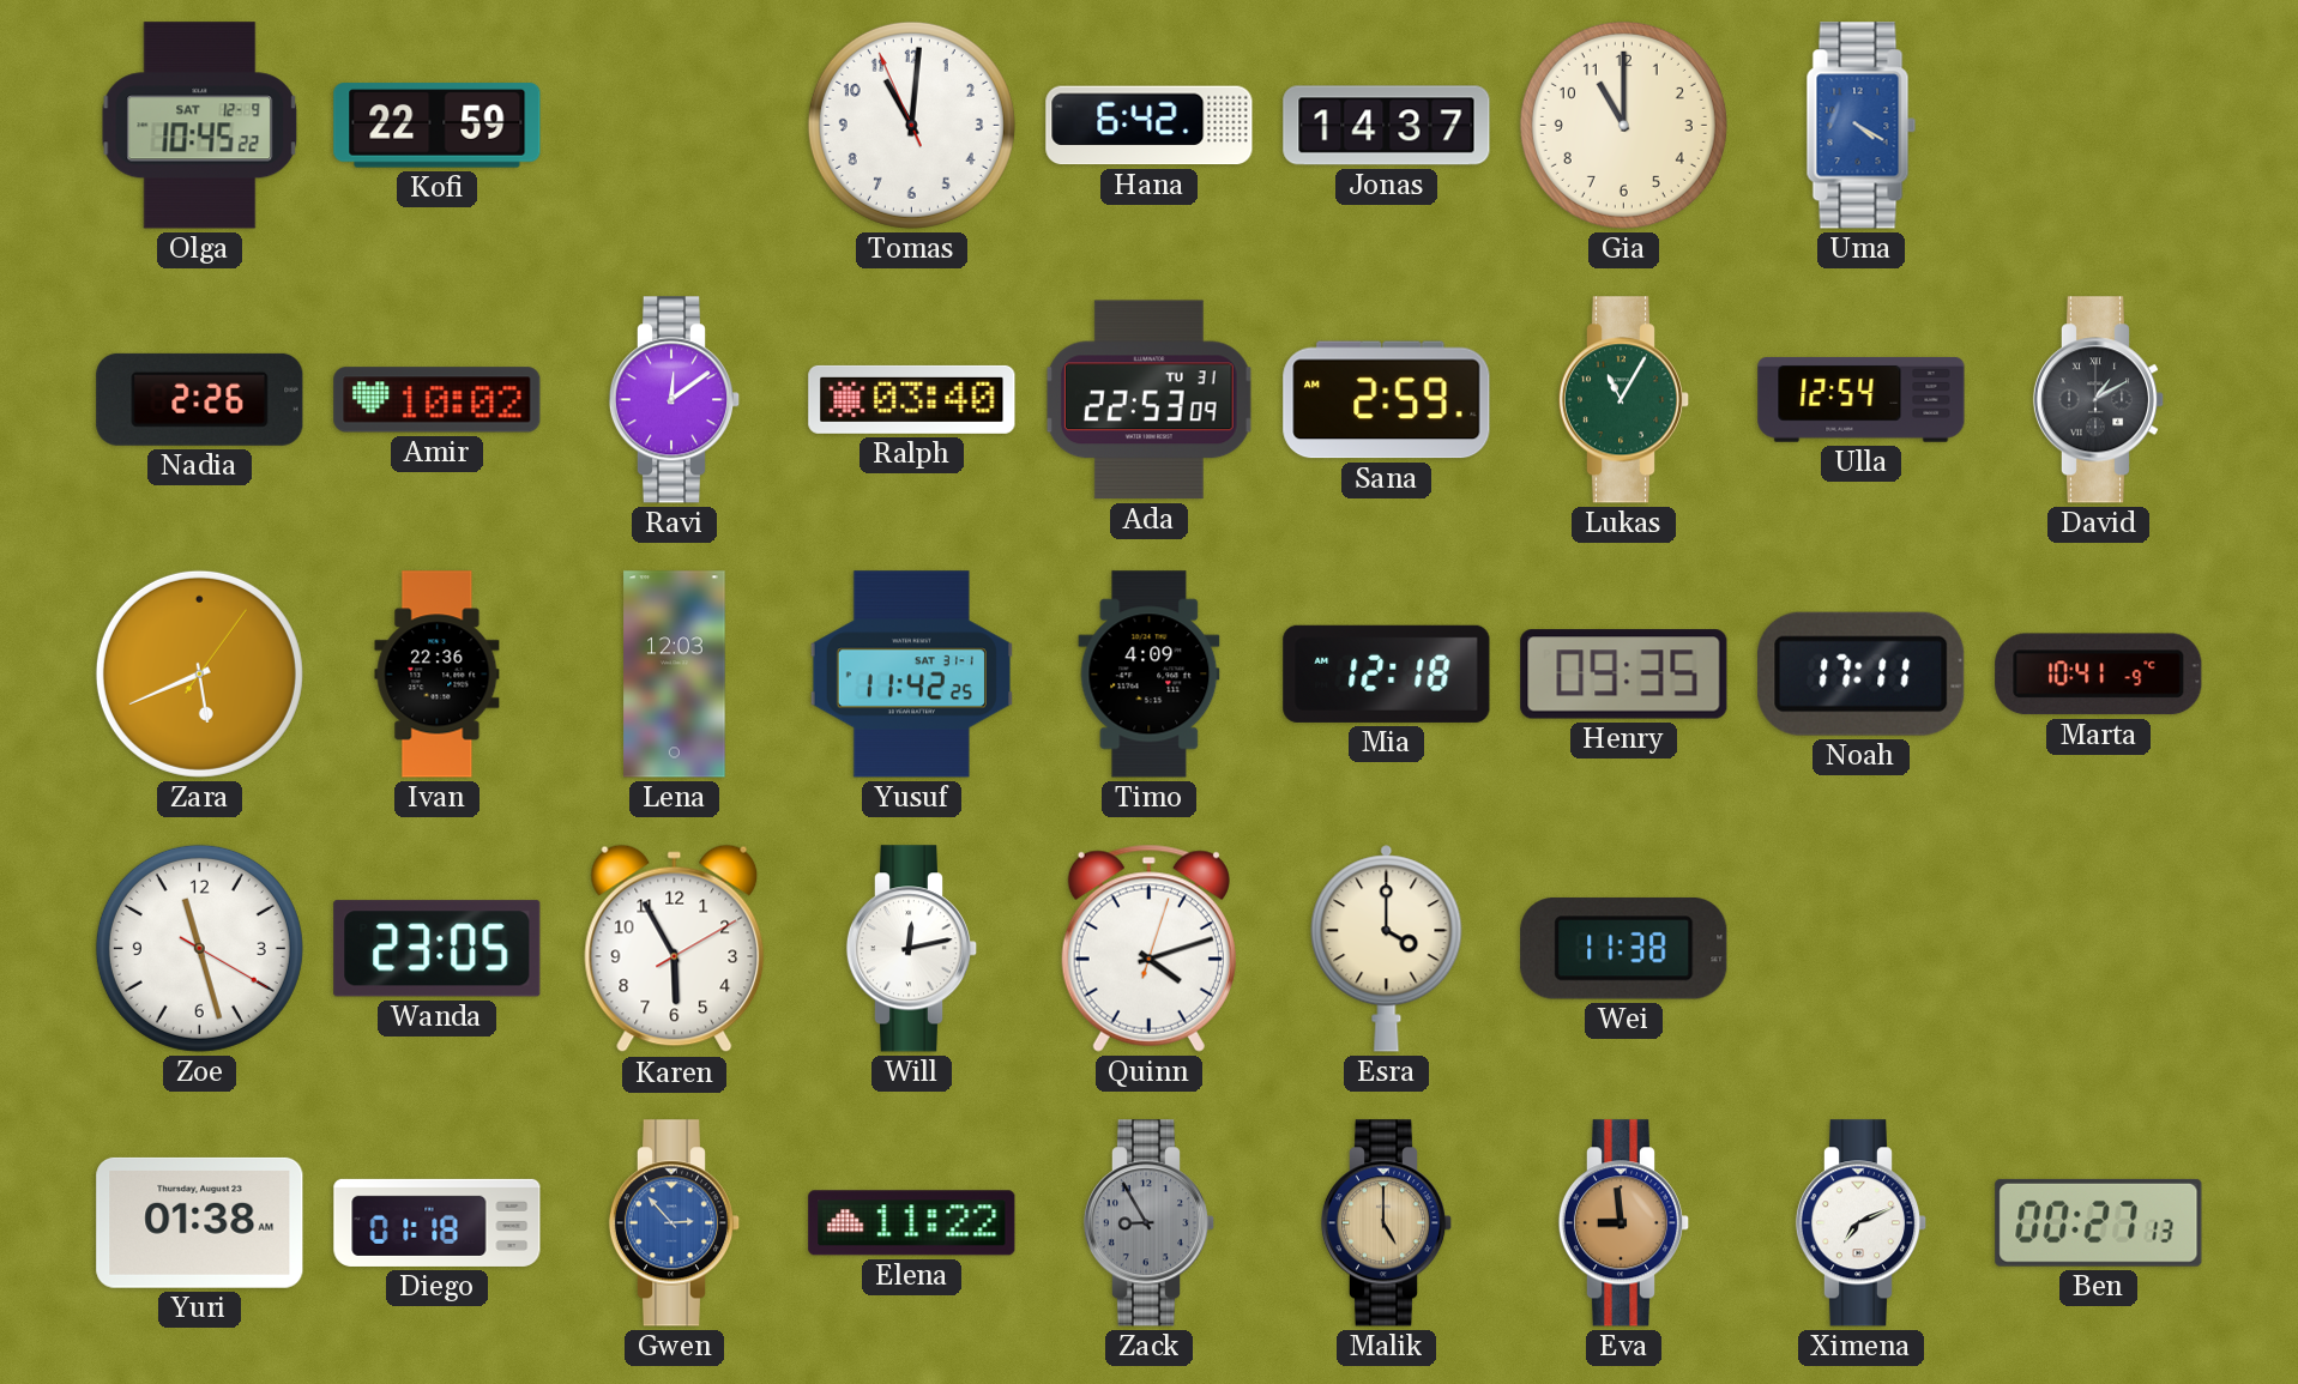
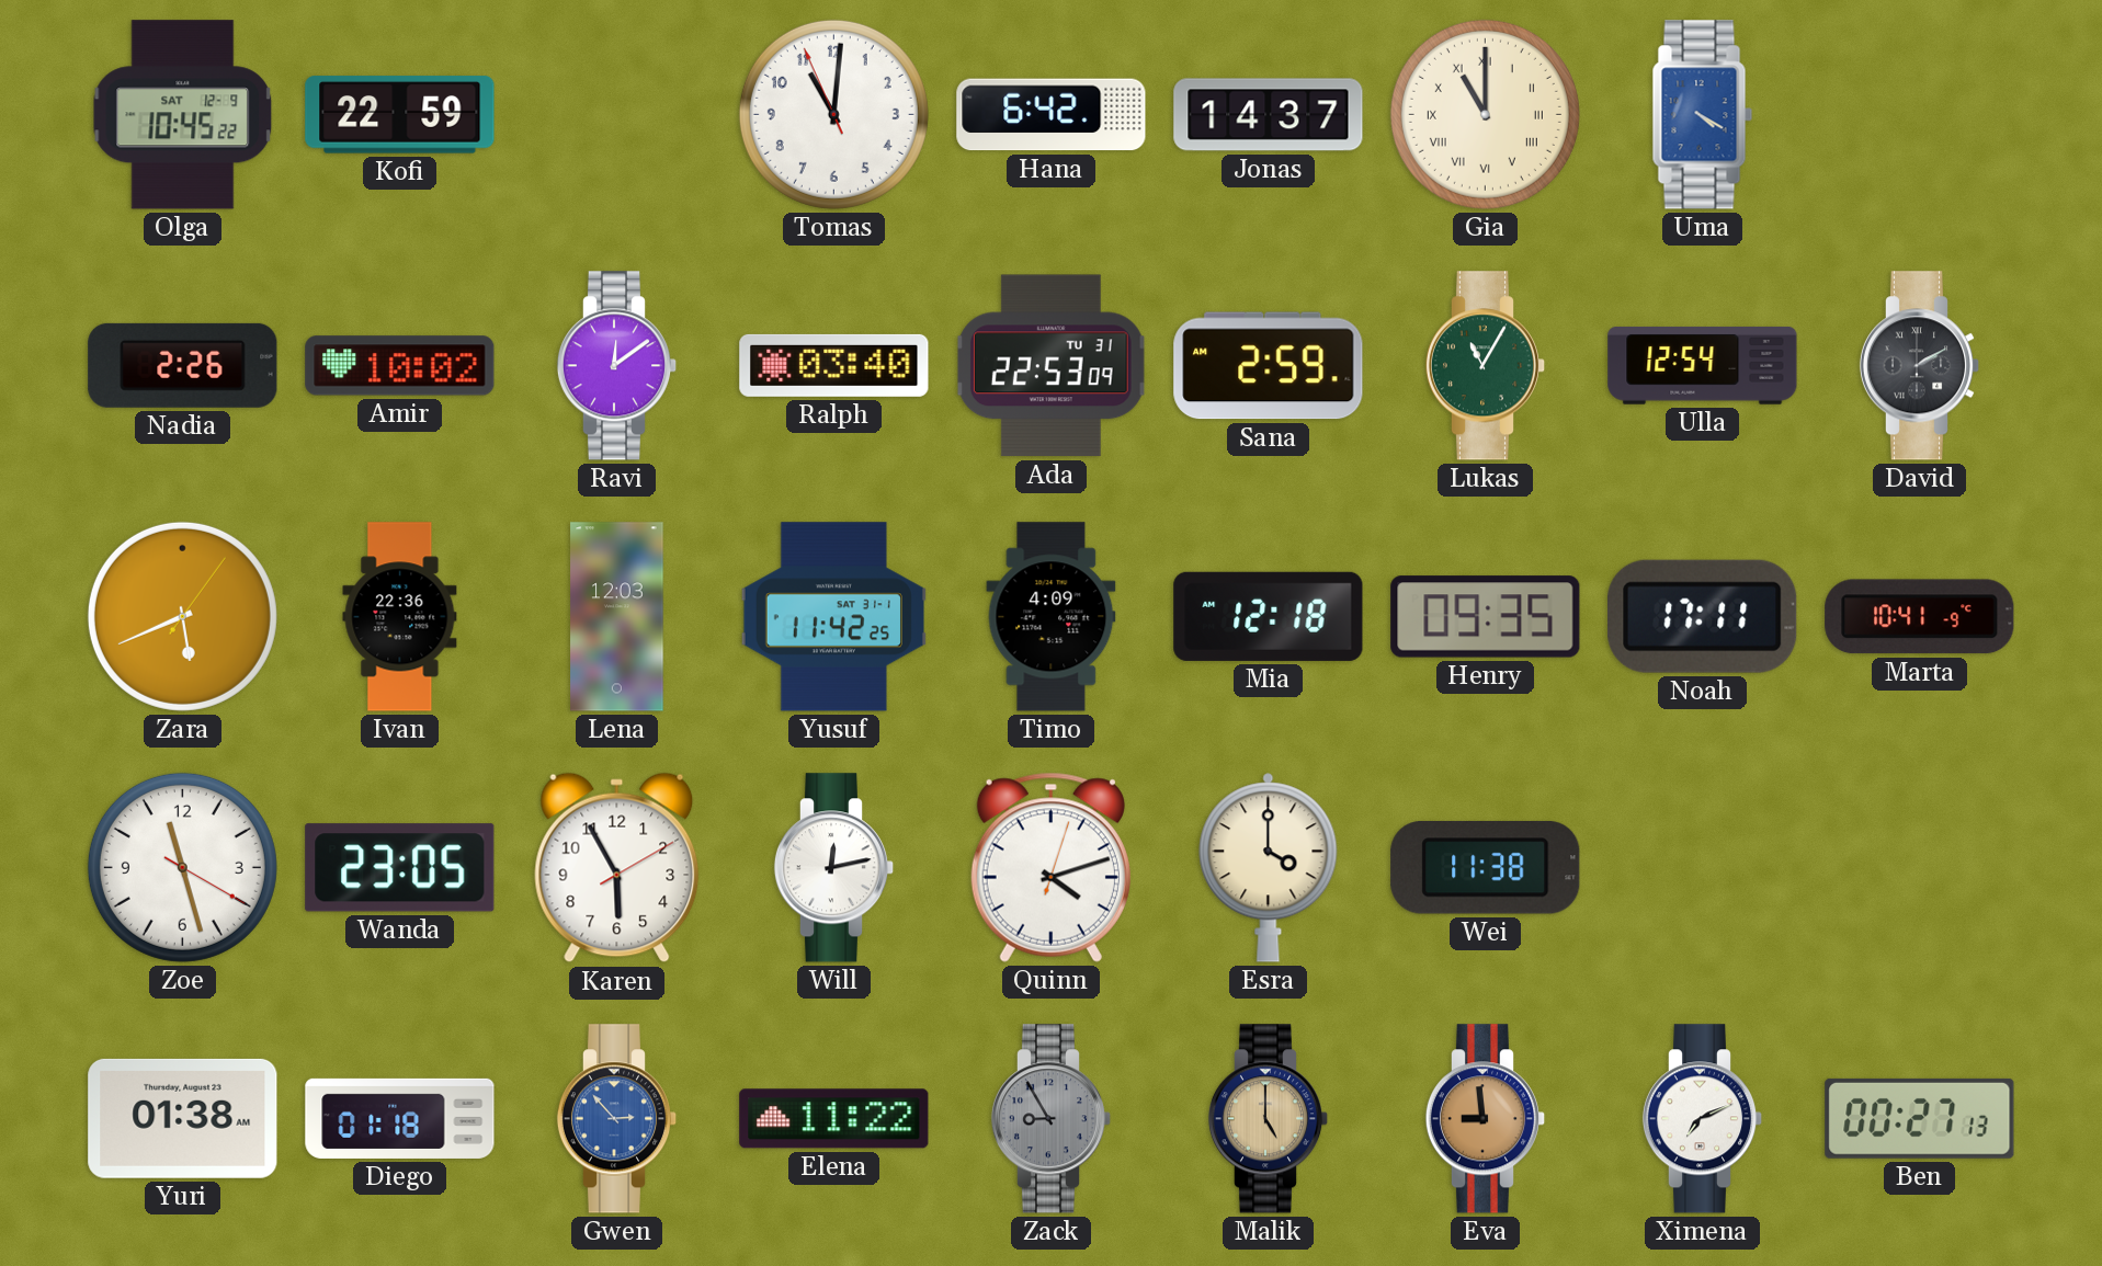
Gia numerals: Arabic -> Roman (1485, 114)
David: 1:10 -> 2:10 (1920, 366)
